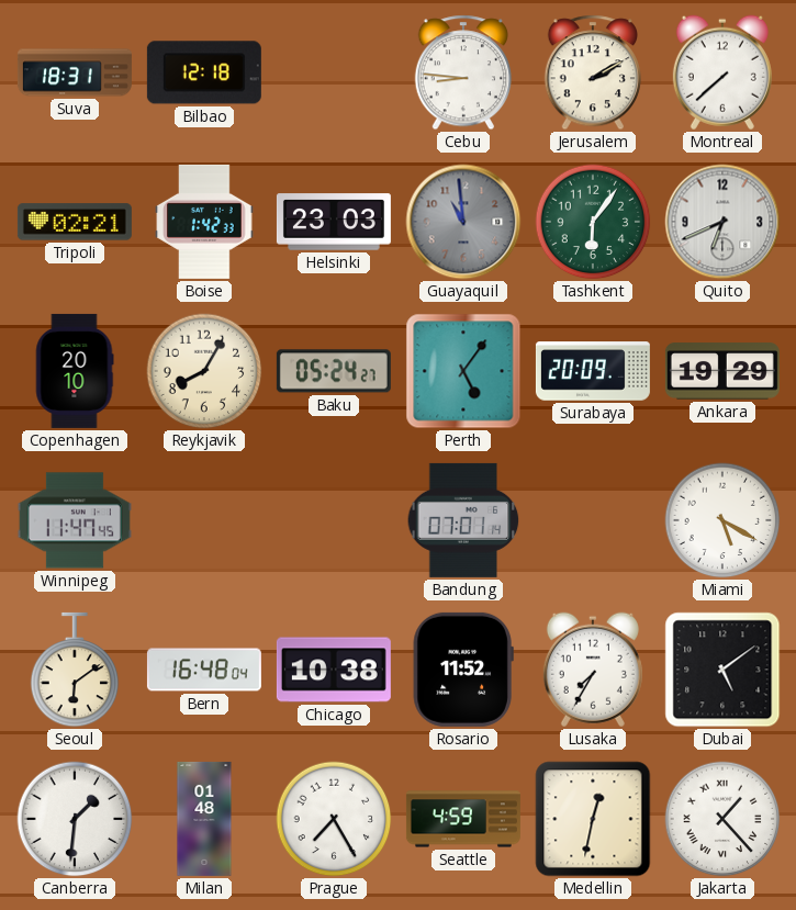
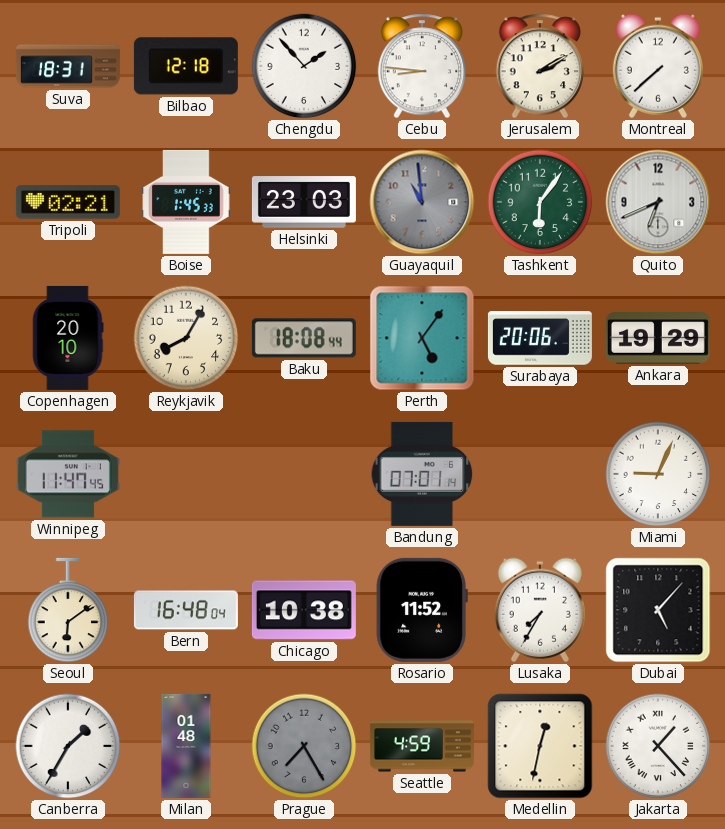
Chengdu: none -> 1:53 (304, 66)
Boise: 1:42 -> 1:45 (186, 202)
Baku: 05:24 -> 18:08 (304, 338)
Surabaya: 20:09 -> 20:06 (540, 338)
Miami: 5:20 -> 9:04 (658, 474)
Dubai: 5:09 -> 5:07 (658, 610)
Canberra: 1:31 -> 1:35 (68, 746)
Prague dial: white -> grey (304, 746)
